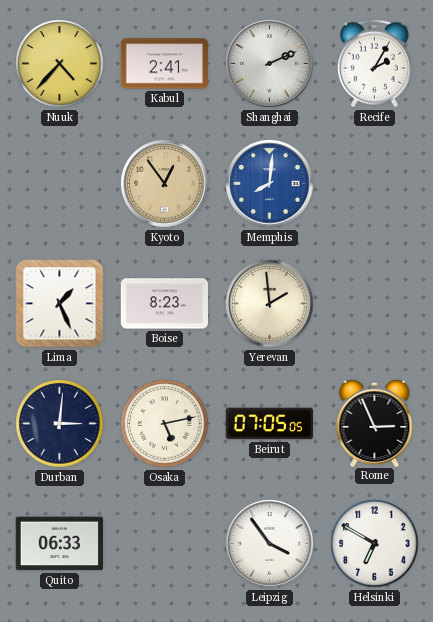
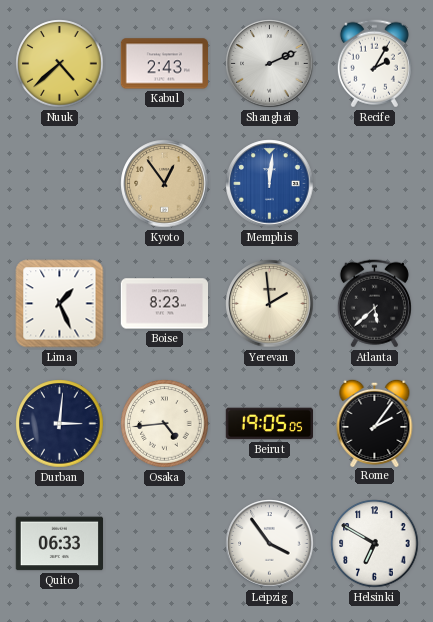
Nuuk: 4:37 -> 4:38 (60, 64)
Kabul: 2:41 -> 2:43 (164, 64)
Memphis: 8:01 -> 12:01 (270, 184)
Atlanta: none -> 5:38 (374, 304)
Osaka: 5:13 -> 4:44 (165, 424)
Beirut: 07:05 -> 19:05 (269, 424)
Rome: 2:56 -> 2:06 (375, 422)
